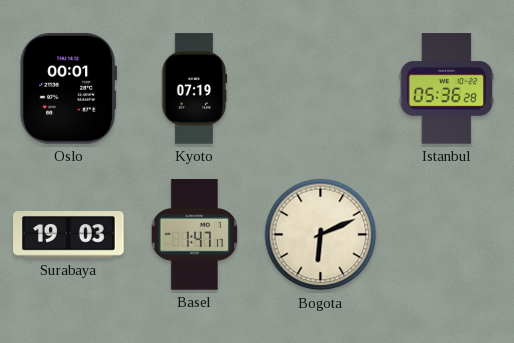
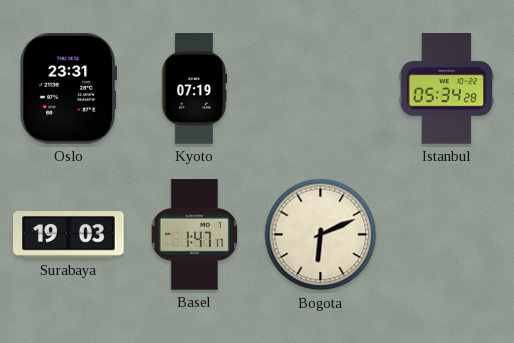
Oslo: 00:01 -> 23:31 (68, 89)
Istanbul: 05:36 -> 05:34 (447, 89)
